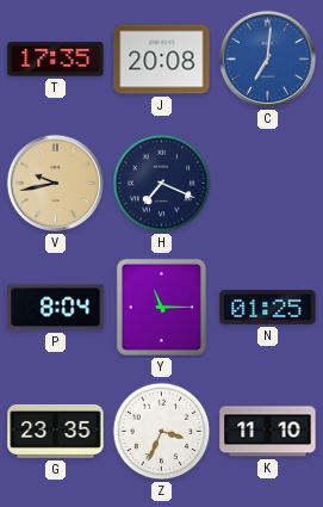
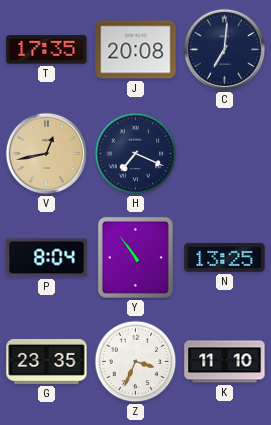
C dial: blue -> navy (225, 50)
V: 9:43 -> 12:43 (47, 154)
Y: 11:15 -> 10:54 (135, 257)
N: 01:25 -> 13:25 (225, 257)
